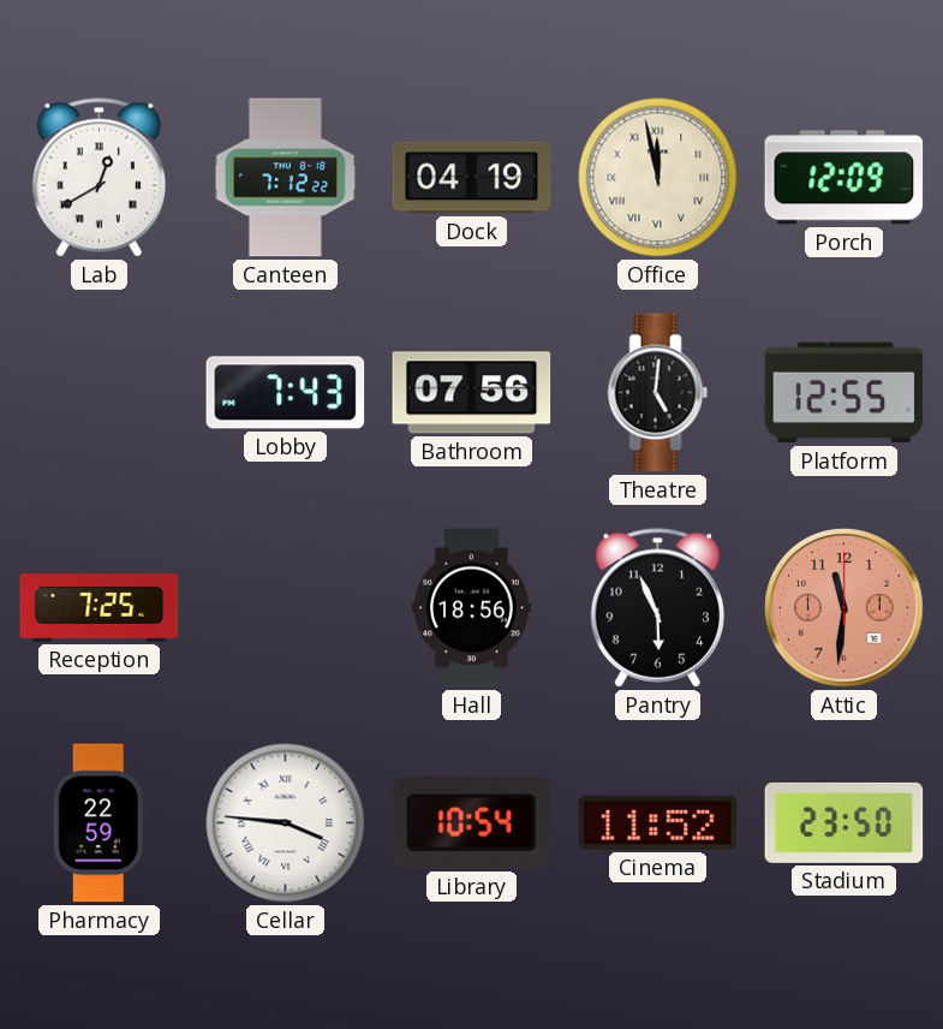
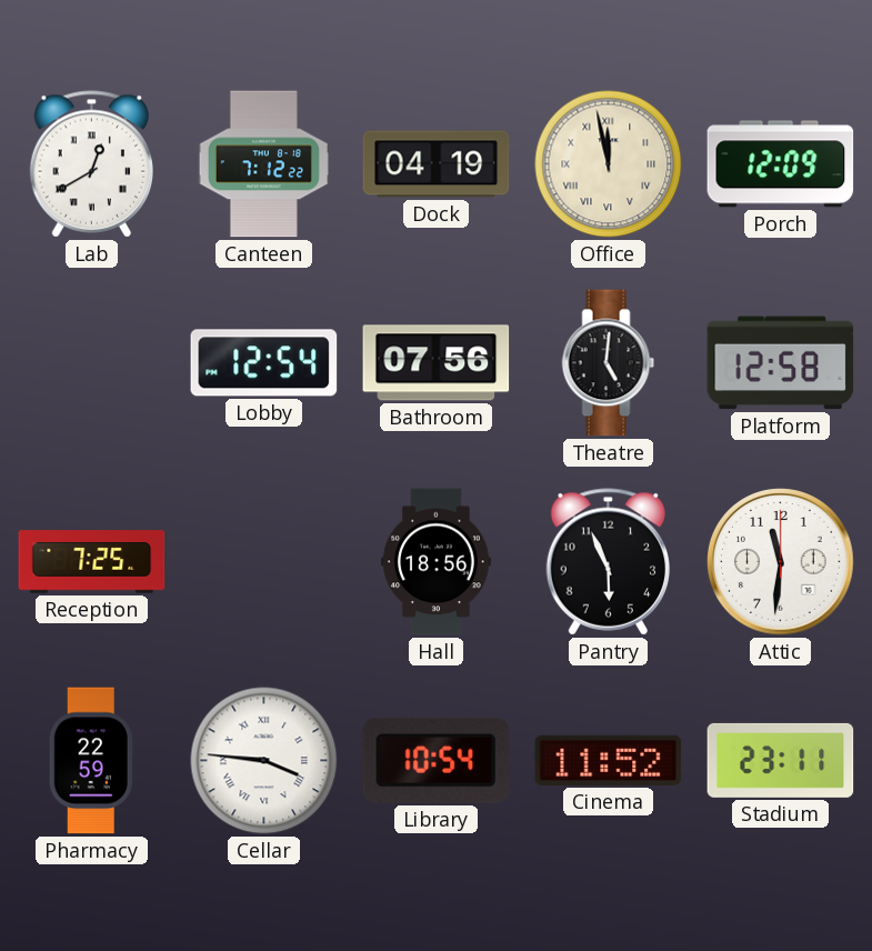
Lobby: 7:43 -> 12:54 (264, 363)
Platform: 12:55 -> 12:58 (781, 363)
Attic dial: salmon -> white (781, 562)
Stadium: 23:50 -> 23:11 (781, 760)
